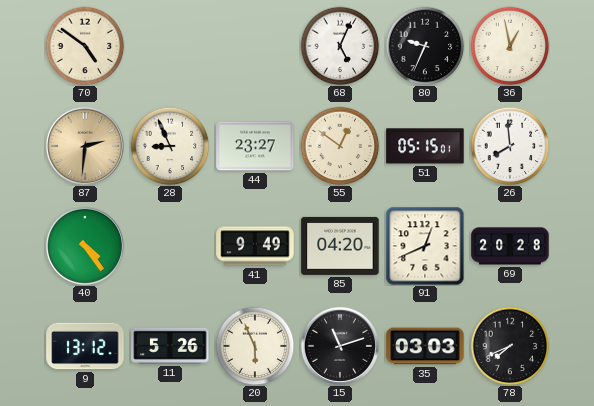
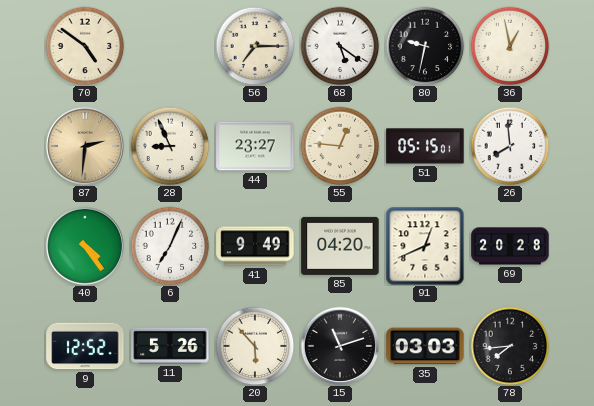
56: none -> 7:15 (255, 46)
68: 5:04 -> 5:21 (340, 46)
80: 9:34 -> 9:32 (425, 46)
55: 12:51 -> 12:46 (340, 146)
6: none -> 7:04 (170, 246)
9: 13:12 -> 12:52 (85, 346)
20: 5:56 -> 5:53 (255, 346)
78: 7:41 -> 7:44 (510, 346)
